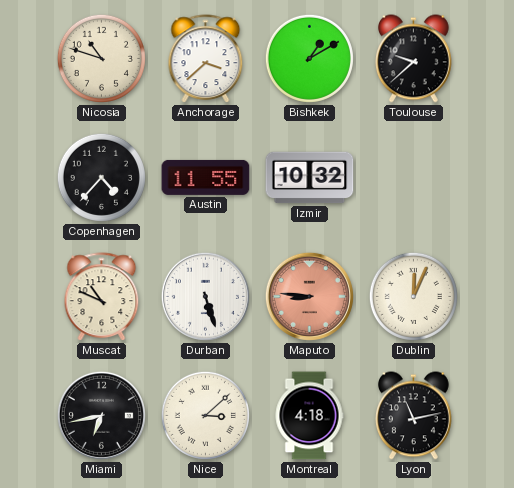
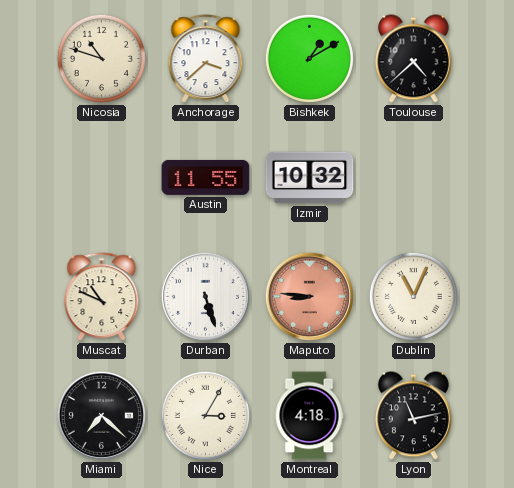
Toulouse: 9:38 -> 4:38 (413, 59)
Copenhagen: 4:37 -> none (101, 177)
Dublin: 12:04 -> 11:04 (413, 296)
Miami: 6:43 -> 7:22 (101, 415)
Nice: 3:08 -> 3:05 (205, 415)
